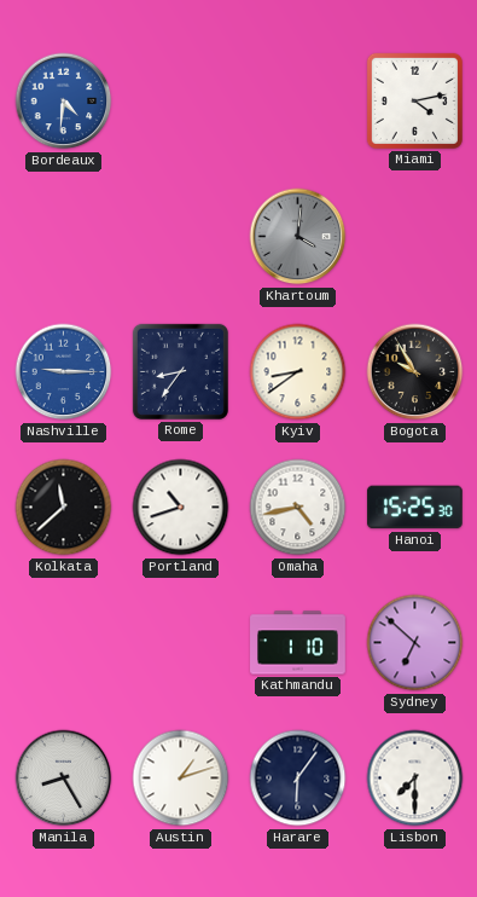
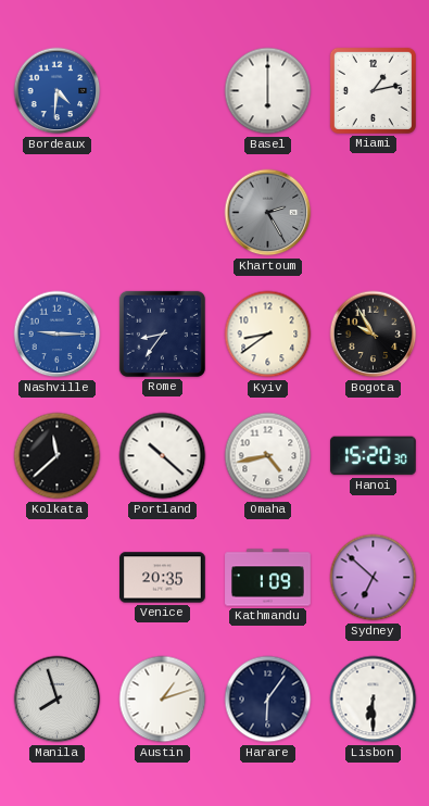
Basel: none -> 6:00 (268, 91)
Miami: 4:13 -> 1:13 (373, 90)
Khartoum: 4:01 -> 2:25 (268, 213)
Portland: 10:42 -> 10:22 (163, 456)
Hanoi: 15:25 -> 15:20 (373, 456)
Venice: none -> 20:35 (163, 578)
Kathmandu: 1:10 -> 1:09 (268, 578)
Manila: 8:25 -> 7:57 (58, 700)
Lisbon: 7:30 -> 6:30 (374, 700)
